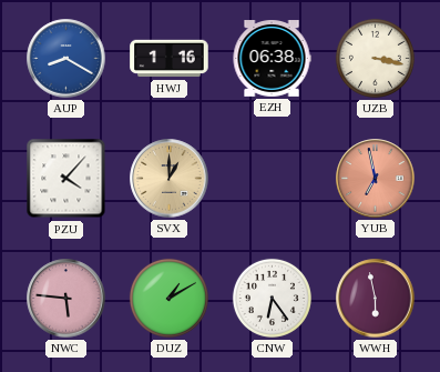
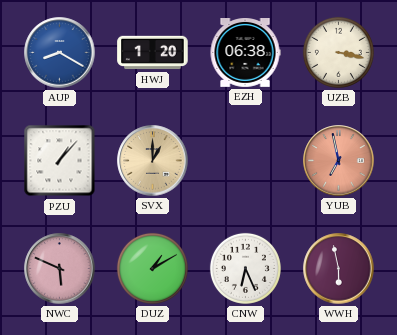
HWJ: 1:16 -> 1:20 (153, 53)
PZU: 4:07 -> 1:07 (60, 161)
NWC: 5:46 -> 5:49 (60, 269)
CNW: 6:24 -> 6:26 (245, 268)
